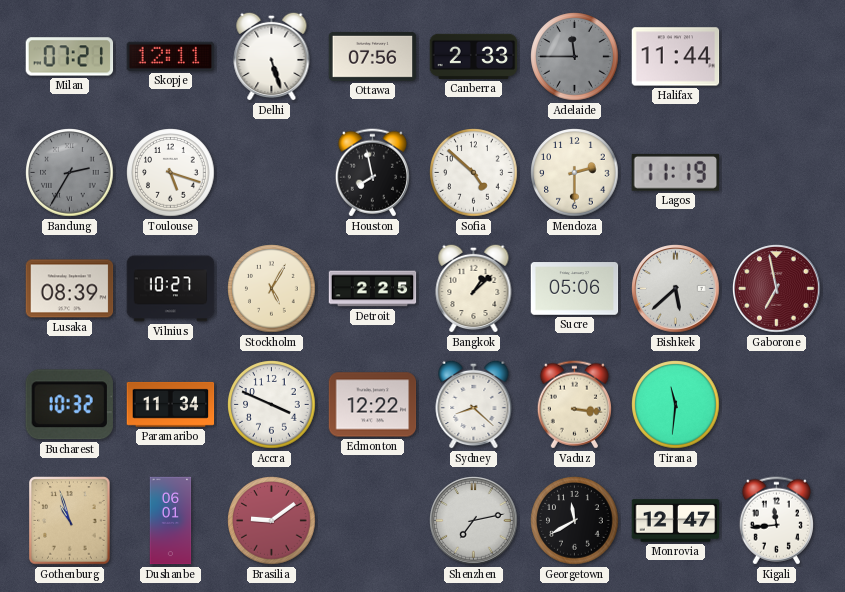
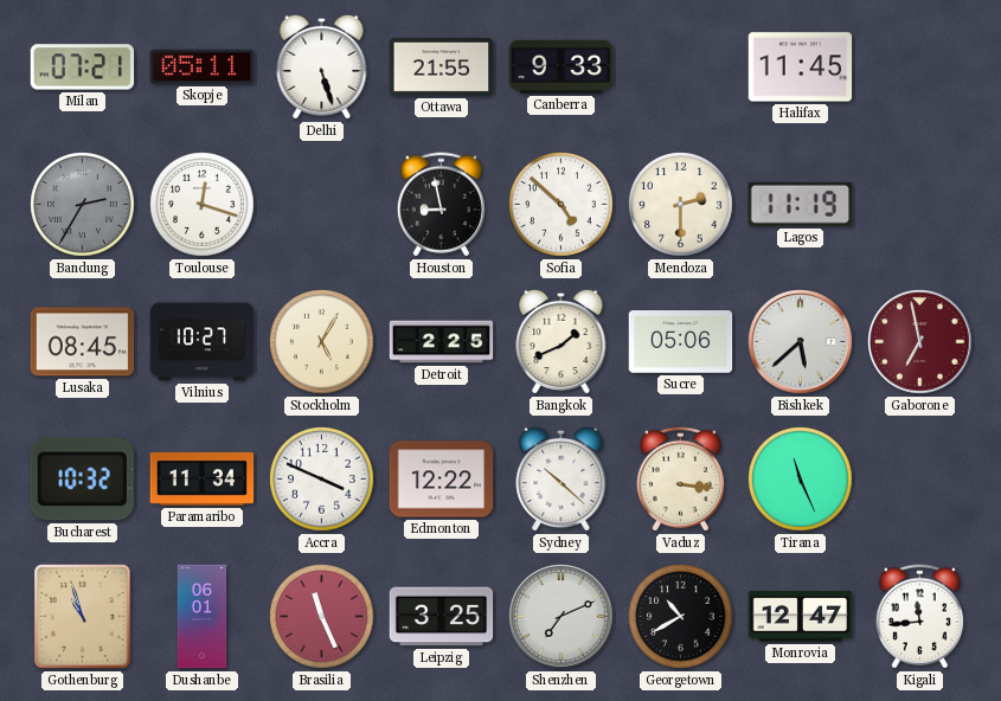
Skopje: 12:11 -> 05:11 (203, 66)
Ottawa: 07:56 -> 21:55 (442, 66)
Canberra: 2:33 -> 9:33 (562, 66)
Adelaide: 11:45 -> none (575, 57)
Halifax: 11:44 -> 11:45 (801, 67)
Toulouse: 5:18 -> 12:18 (203, 205)
Houston: 7:58 -> 8:58 (441, 205)
Lusaka: 08:39 -> 08:45 (83, 342)
Bangkok: 1:08 -> 1:41 (562, 341)
Sydney: 8:22 -> 10:22 (562, 478)
Tirana: 11:31 -> 11:26 (801, 480)
Brasilia: 9:09 -> 11:26 (322, 617)
Leipzig: none -> 3:25 (442, 617)
Shenzhen: 7:13 -> 7:11 (562, 617)
Georgetown: 11:40 -> 10:40 (681, 617)
